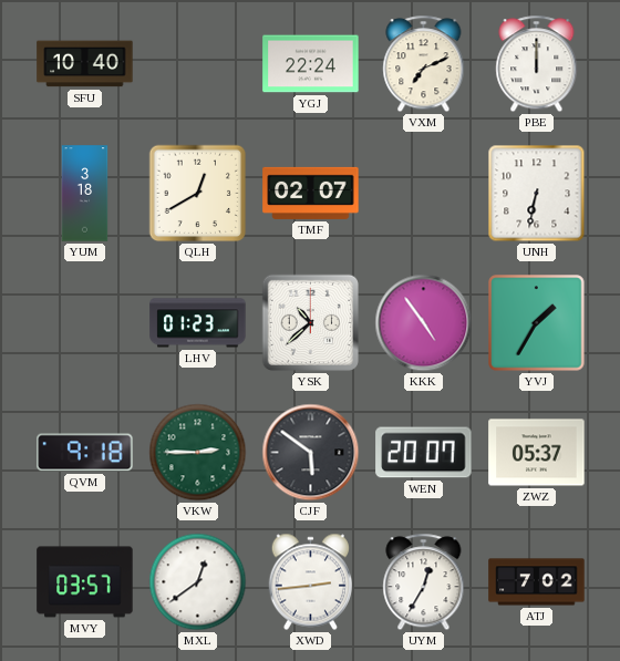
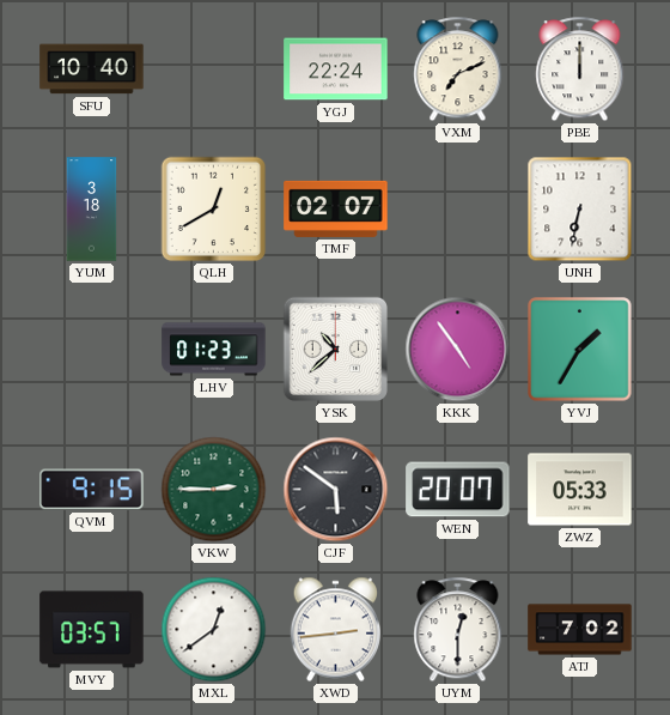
QVM: 9:18 -> 9:15 (92, 490)
ZWZ: 05:37 -> 05:33 (580, 490)
UYM: 12:35 -> 12:30 (458, 630)
